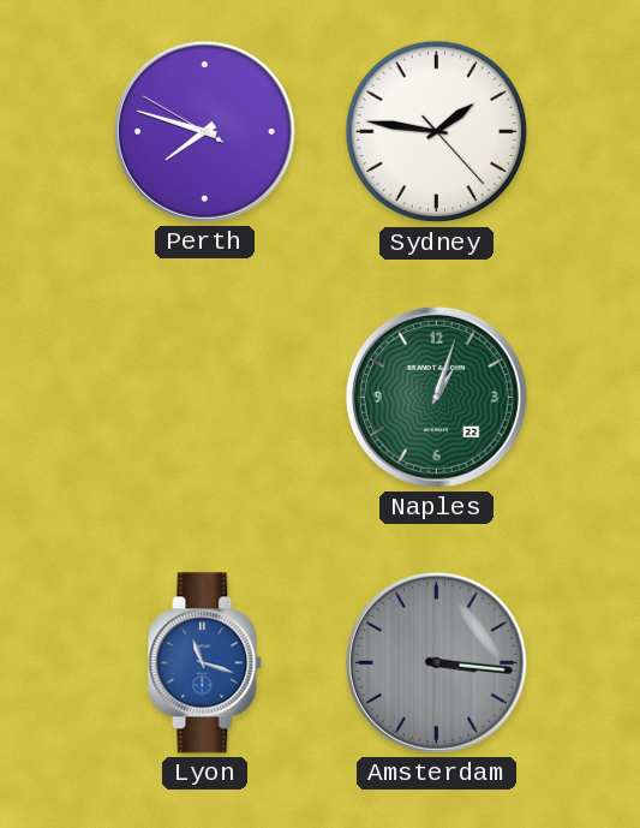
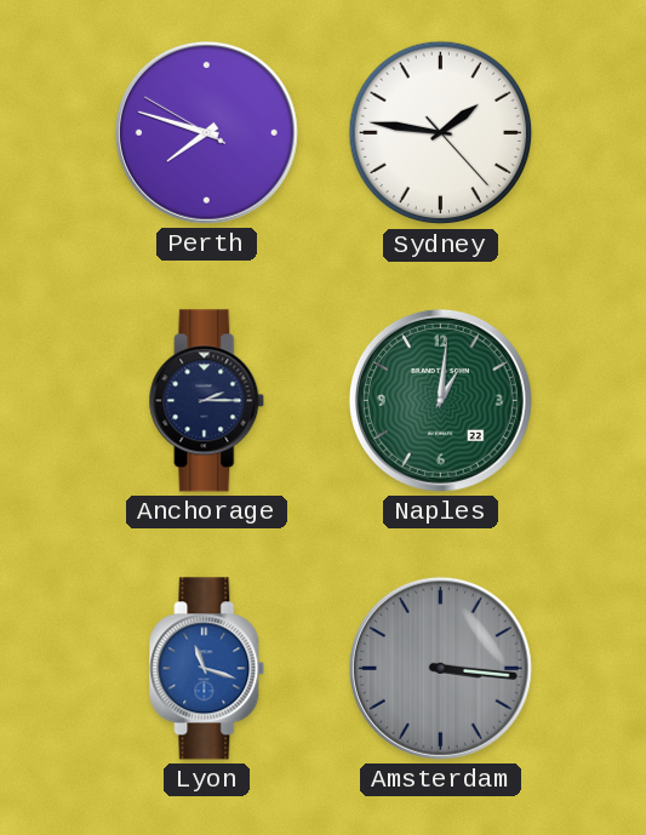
Anchorage: none -> 2:15 (207, 401)
Naples: 1:03 -> 1:01 (440, 400)
